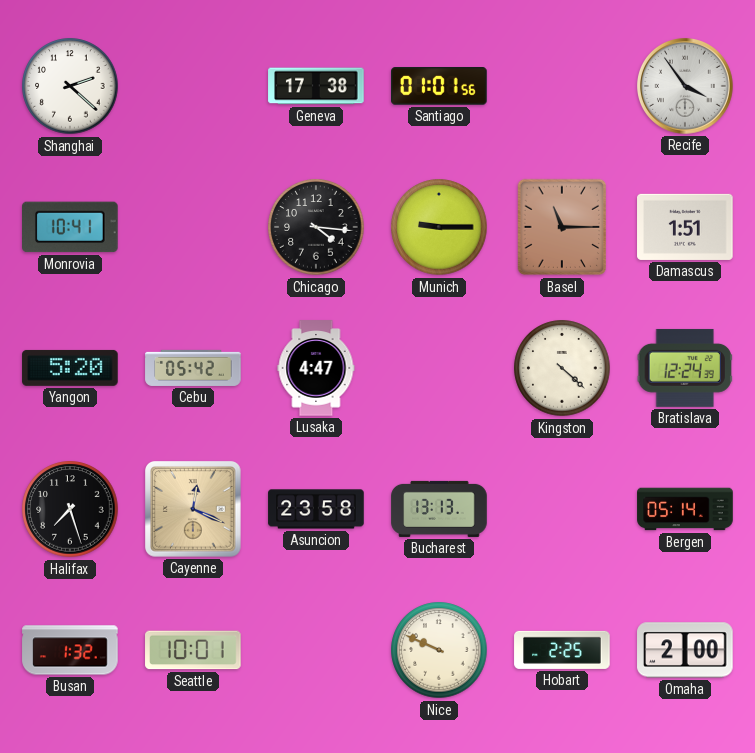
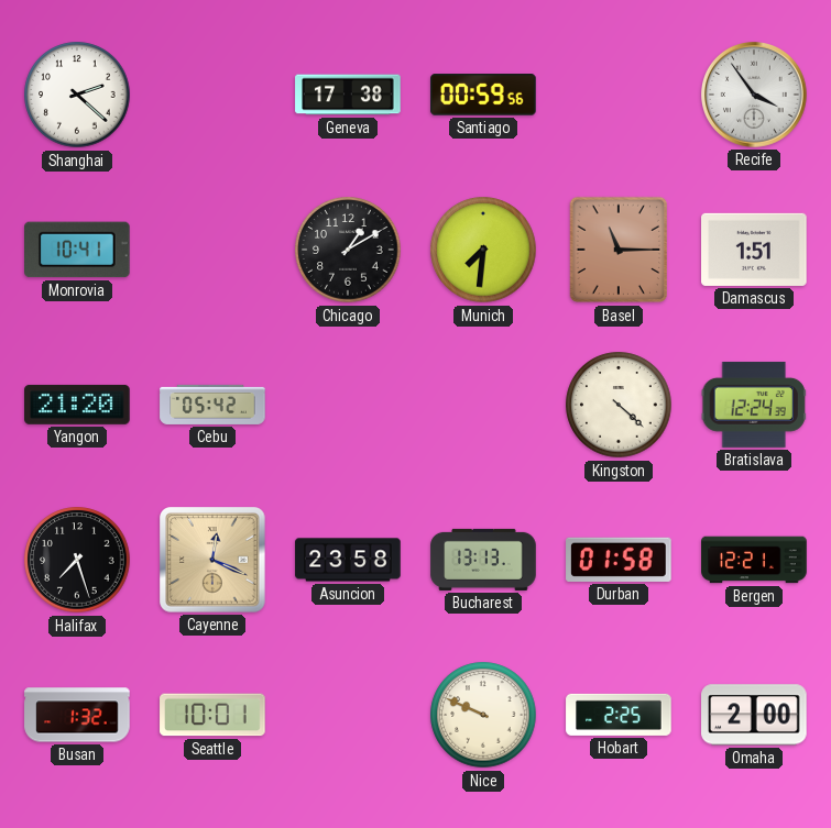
Santiago: 01:01 -> 00:59 (483, 95)
Chicago: 4:16 -> 1:10 (348, 250)
Munich: 9:15 -> 7:31 (483, 250)
Yangon: 5:20 -> 21:20 (77, 405)
Lusaka: 4:47 -> none (316, 368)
Durban: none -> 01:58 (619, 560)
Bergen: 05:14 -> 12:21 (754, 560)
